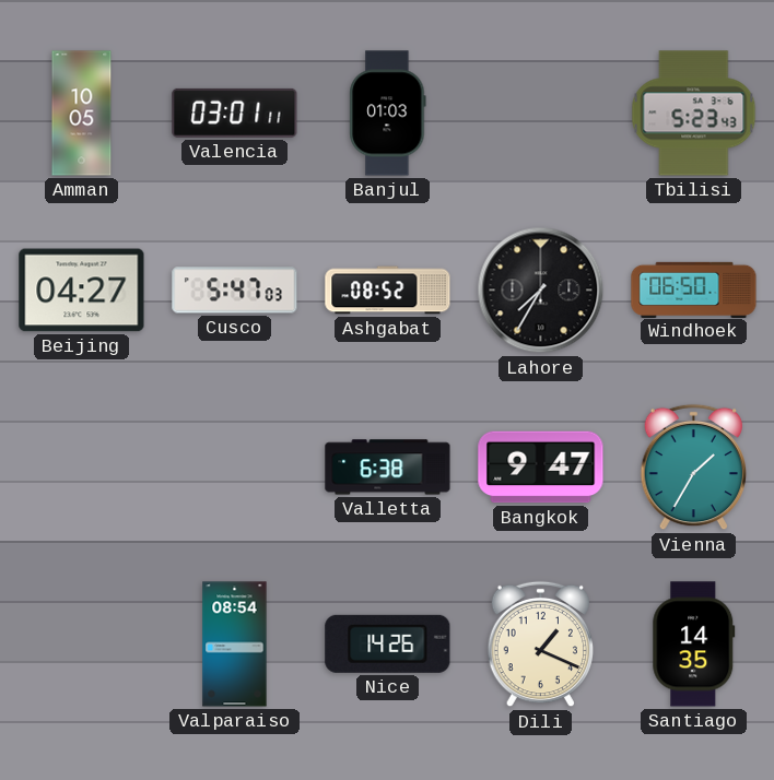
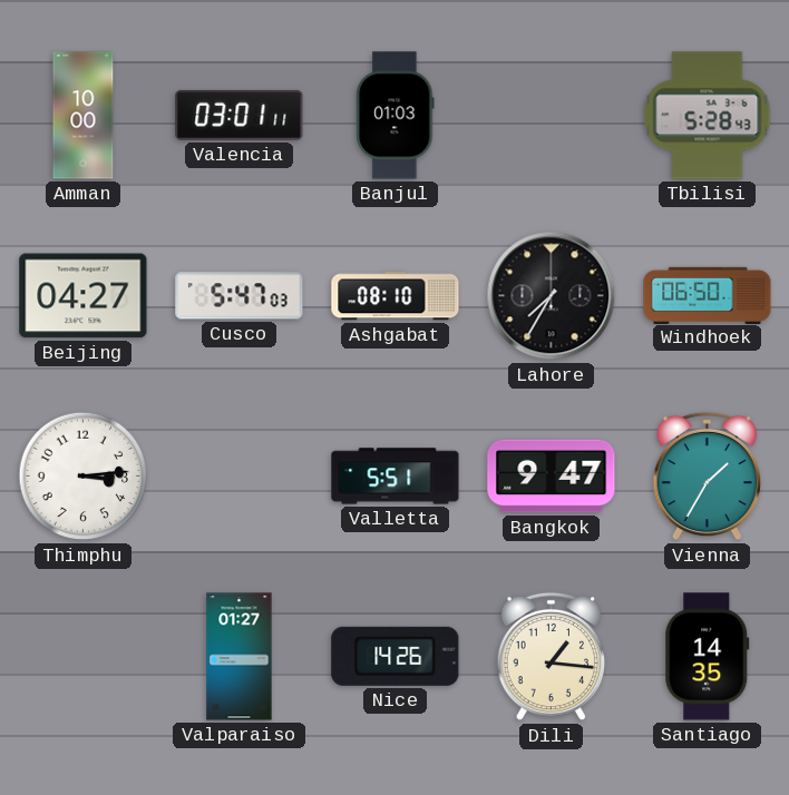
Amman: 10:05 -> 10:00 (84, 116)
Tbilisi: 5:23 -> 5:28 (708, 116)
Ashgabat: 08:52 -> 08:10 (396, 296)
Thimphu: none -> 3:14 (84, 477)
Valletta: 6:38 -> 5:51 (396, 477)
Valparaiso: 08:54 -> 01:27 (240, 657)
Dili: 1:19 -> 1:16 (551, 657)
